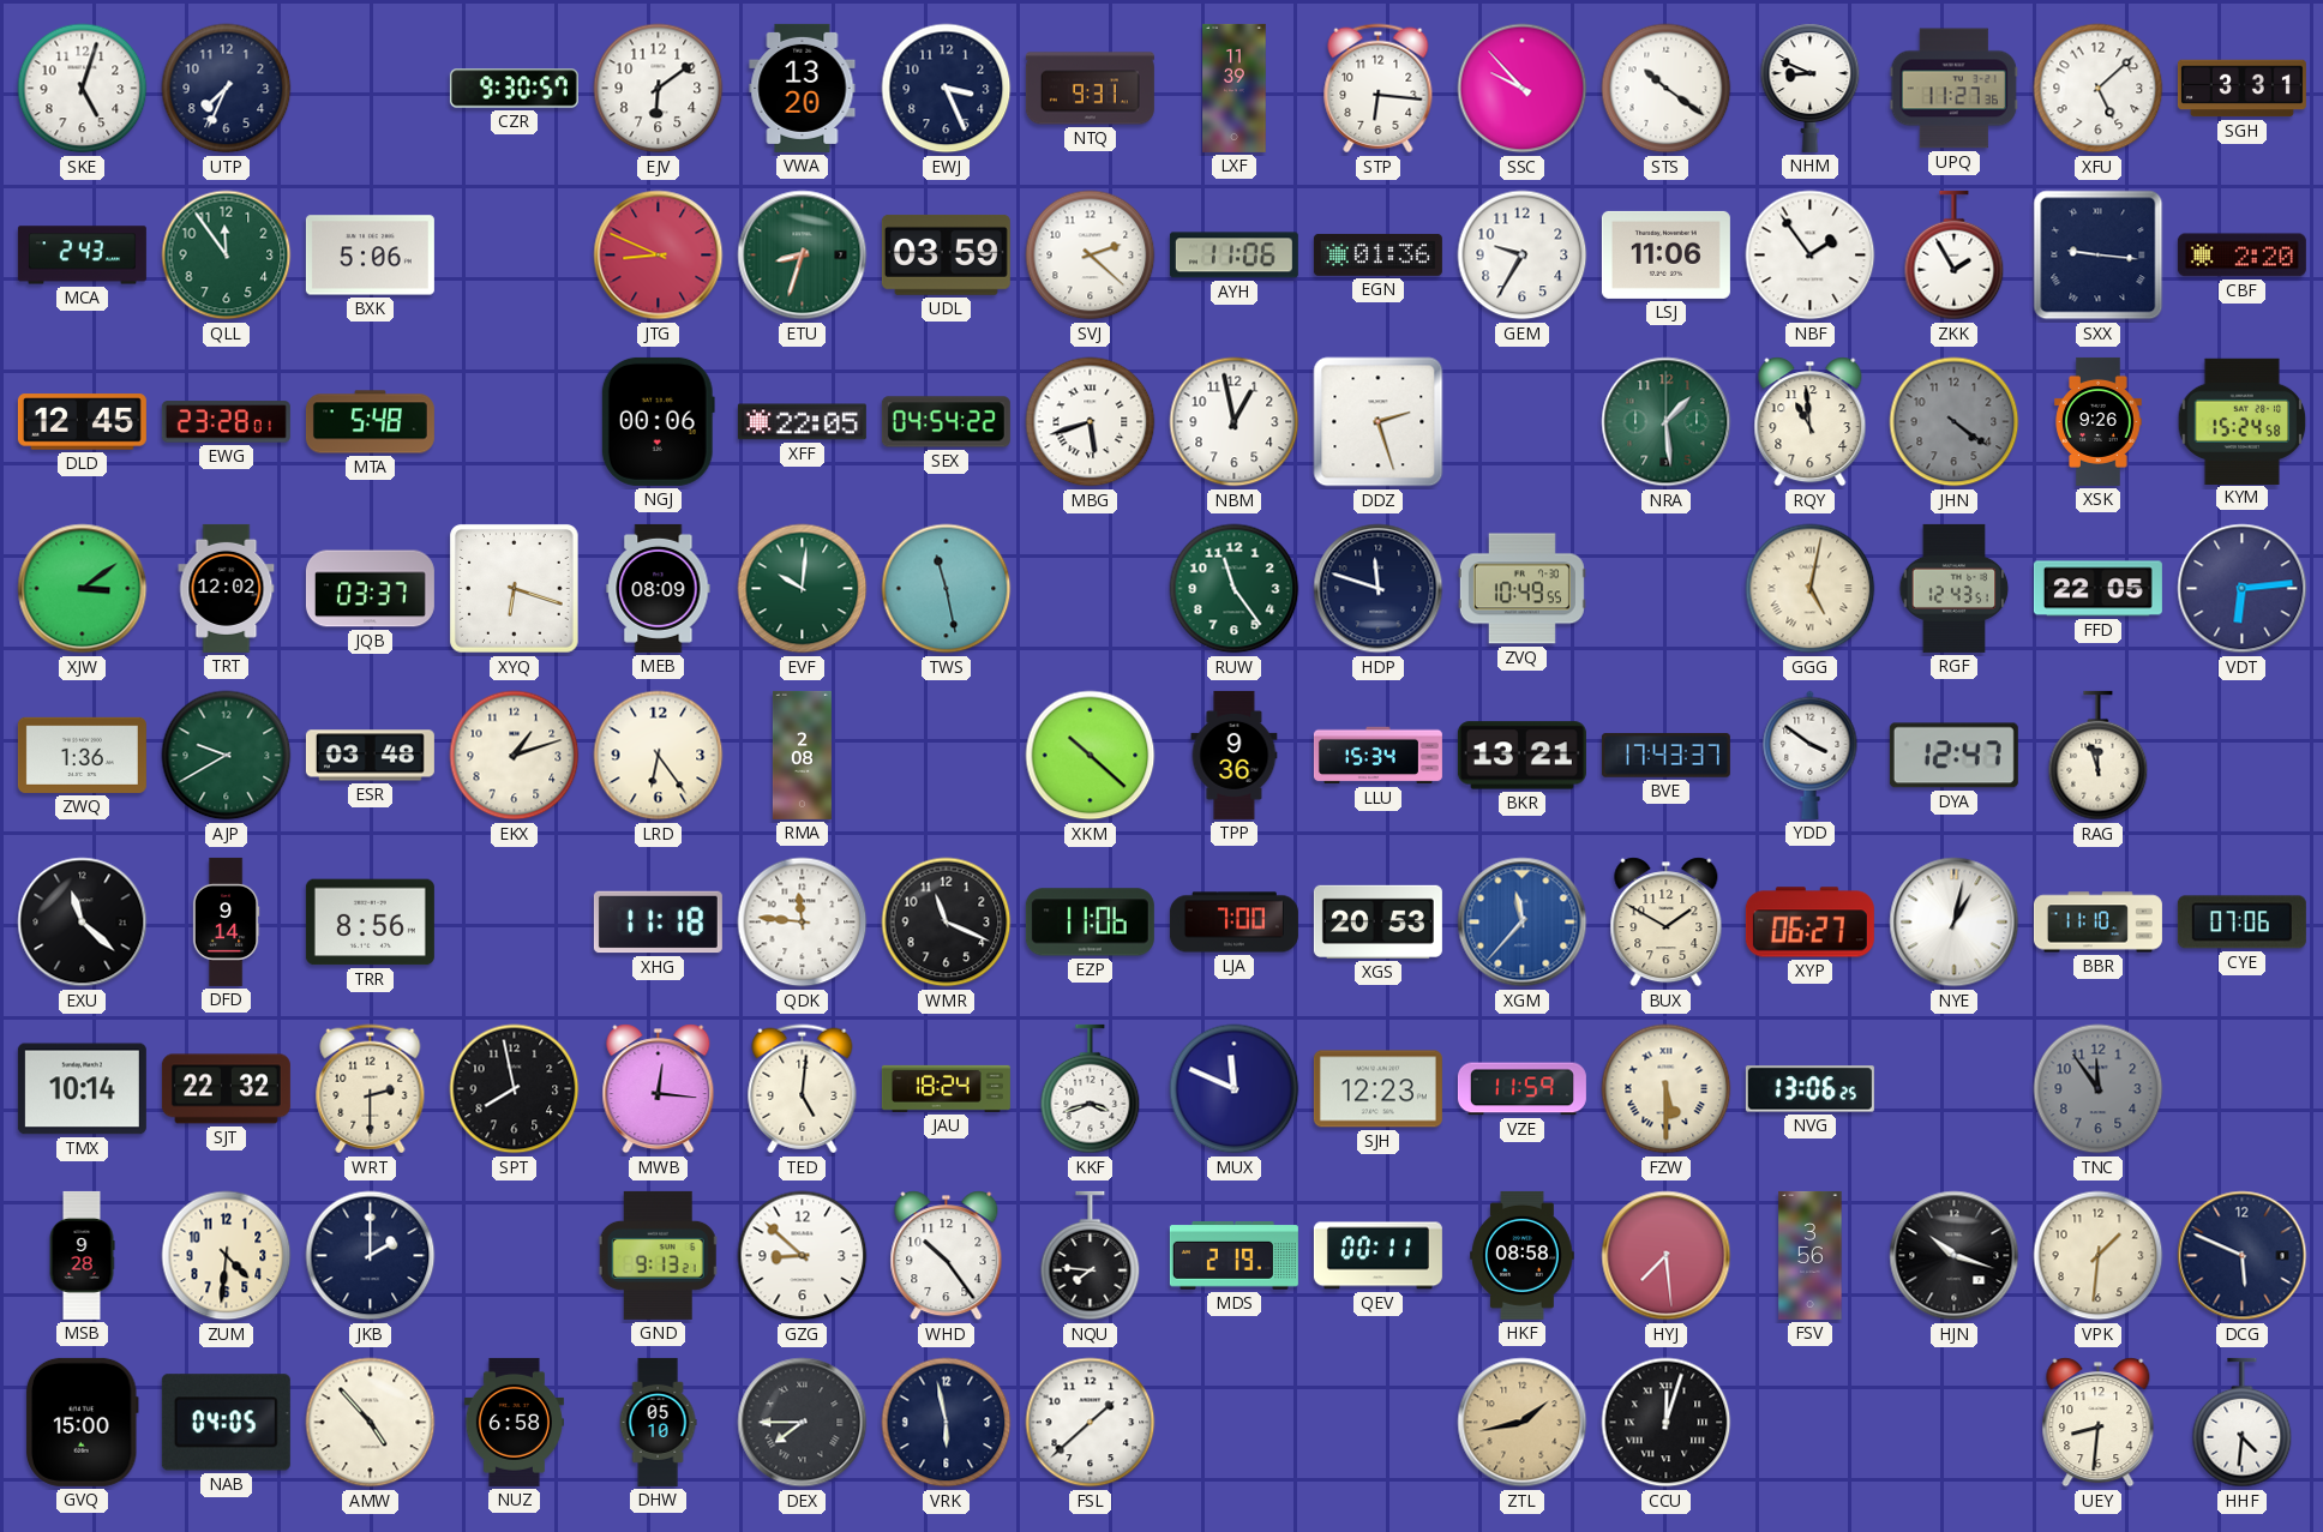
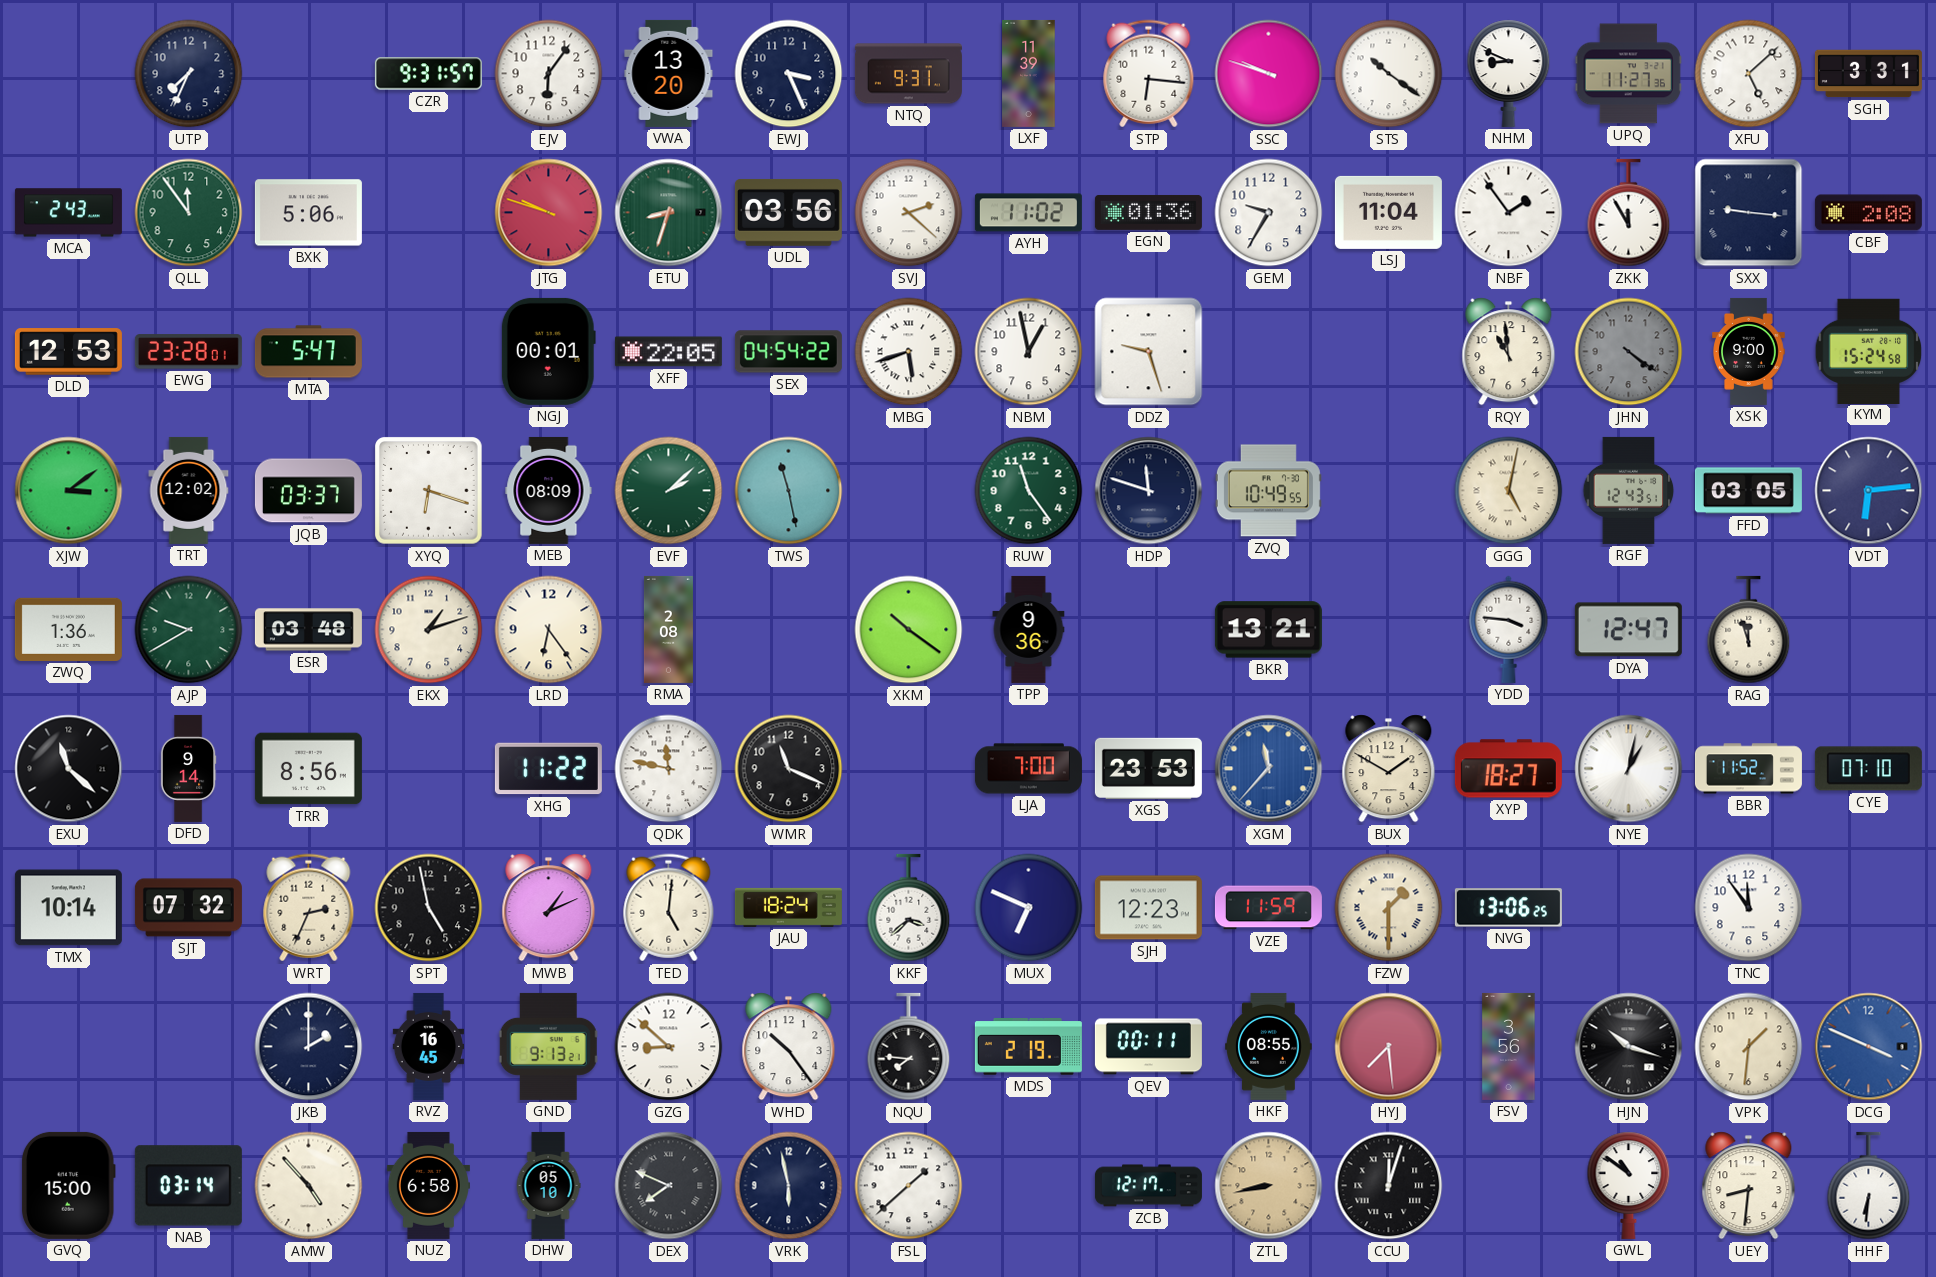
SKE: 5:03 -> none (83, 89)
CZR: 9:30 -> 9:31 (428, 74)
EJV: 6:09 -> 6:06 (549, 74)
SSC: 9:53 -> 9:48 (1269, 74)
JTG: 8:49 -> 9:48 (549, 213)
UDL: 03:59 -> 03:56 (788, 213)
AYH: 11:06 -> 11:02 (1028, 213)
LSJ: 11:06 -> 11:04 (1388, 212)
ZKK: 1:55 -> 11:55 (1629, 213)
CBF: 2:20 -> 2:08 (1868, 213)
DLD: 12:45 -> 12:53 (68, 352)
MTA: 5:48 -> 5:47 (308, 352)
NGJ: 00:06 -> 00:01 (548, 351)
DDZ: 2:27 -> 9:27 (1149, 352)
NRA: 1:29 -> none (1667, 422)
XSK: 9:26 -> 9:00 (1749, 351)
EVF: 10:01 -> 2:08 (669, 491)
FFD: 22:05 -> 03:05 (1748, 491)
XKM: 10:22 -> 10:21 (909, 630)
LLU: 15:34 -> none (1377, 756)
BVE: 17:43 -> none (1665, 756)
YDD: 3:51 -> 3:46 (1509, 629)
XHG: 11:18 -> 11:22 (548, 769)
QDK: 11:46 -> 11:47 (669, 769)
EZP: 11:06 -> none (1090, 923)
XGS: 20:53 -> 23:53 (1148, 768)
XYP: 06:27 -> 18:27 (1508, 769)
BBR: 11:10 -> 11:52 (1748, 769)
CYE: 07:06 -> 07:10 (1868, 769)
SJT: 22:32 -> 07:32 (188, 908)
WRT: 2:30 -> 2:34 (309, 908)
SPT: 7:58 -> 4:58 (429, 908)
MWB: 12:16 -> 1:11 (549, 908)
KKF: 3:42 -> 3:38 (909, 908)
MUX: 11:49 -> 6:49 (1029, 908)
FZW: 5:30 -> 1:30 (1389, 908)
TNC dial: grey -> white (1749, 908)
MSB: 9:28 -> none (82, 1255)
ZUM: 4:31 -> none (227, 1256)
RVZ: none -> 16:45 (428, 1046)
HKF: 08:58 -> 08:55 (1269, 1046)
DCG: 5:49 -> 3:49 (1869, 1047)
DCG dial: navy -> blue (1869, 1047)
NAB: 04:05 -> 03:14 (188, 1186)
DEX: 7:45 -> 7:49 (669, 1186)
ZCB: none -> 12:17 (1148, 1186)
ZTL: 1:43 -> 8:43 (1269, 1186)
GWL: none -> 10:51 (1629, 1185)
HHF: 4:31 -> 6:31 (1869, 1186)
